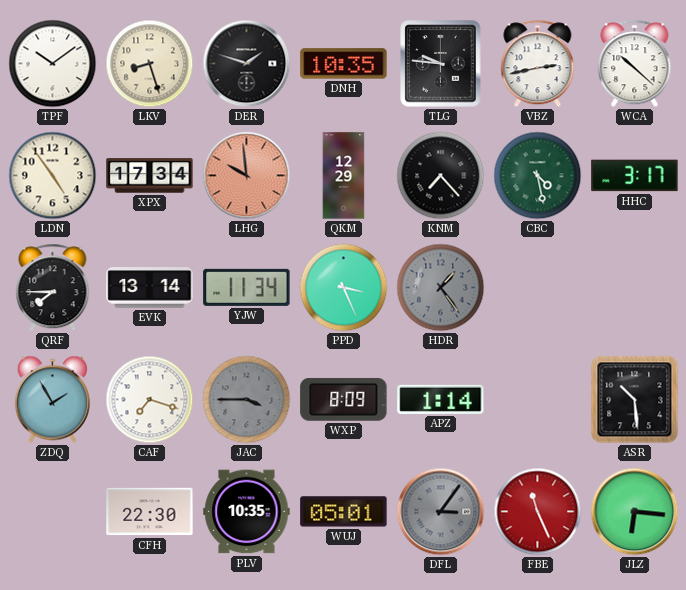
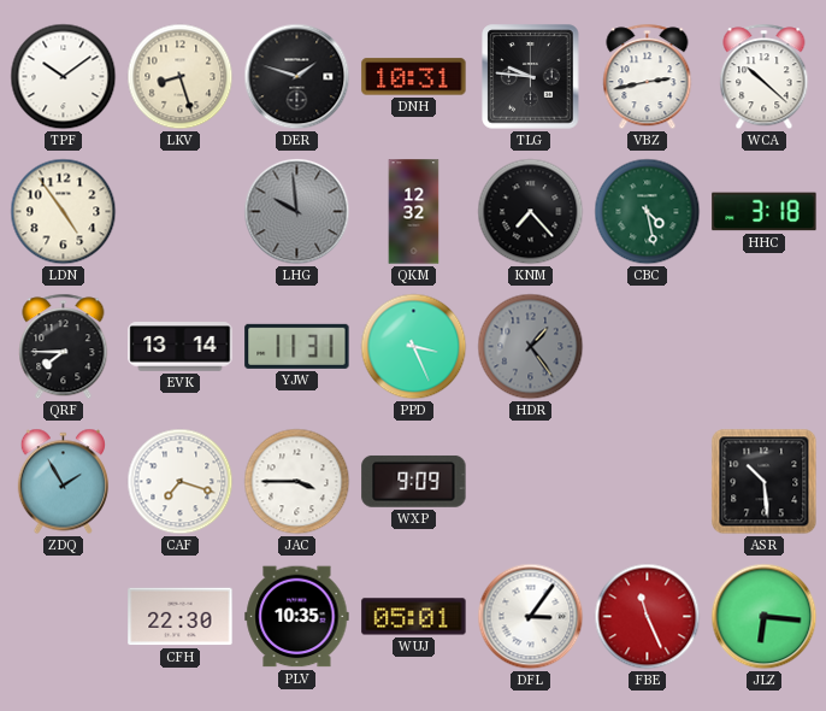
DNH: 10:35 -> 10:31 (414, 77)
XPX: 17:34 -> none (150, 176)
LHG dial: salmon -> grey (297, 212)
QKM: 12:29 -> 12:32 (414, 212)
HHC: 3:17 -> 3:18 (765, 212)
YJW: 11:34 -> 11:31 (297, 346)
JAC dial: grey -> white (297, 482)
WXP: 8:09 -> 9:09 (414, 481)
APZ: 1:14 -> none (441, 399)
DFL dial: grey -> white (531, 617)
